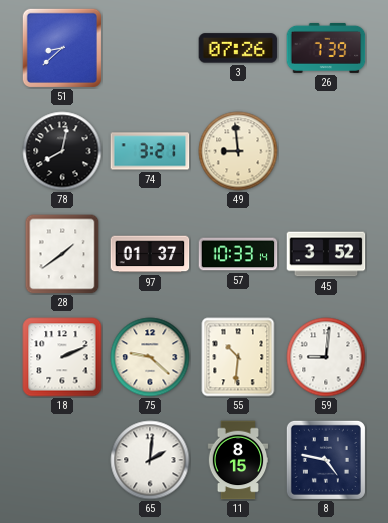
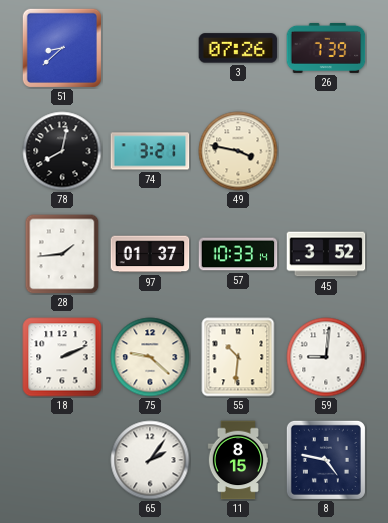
49: 8:59 -> 3:47 (238, 151)
28: 1:39 -> 1:44 (62, 254)
65: 2:01 -> 2:06 (150, 460)
